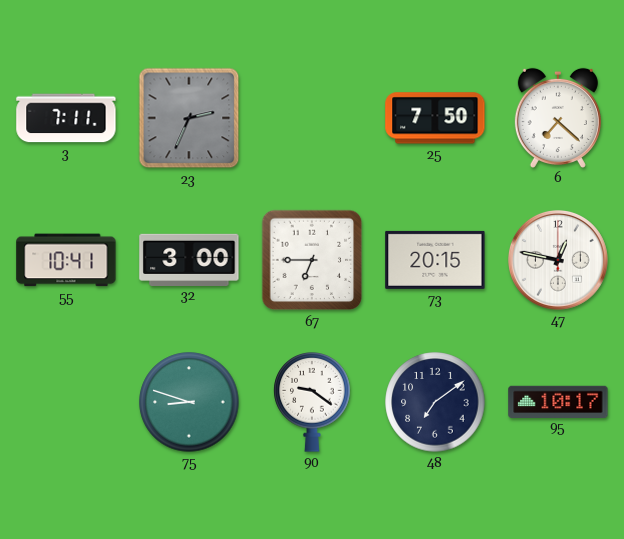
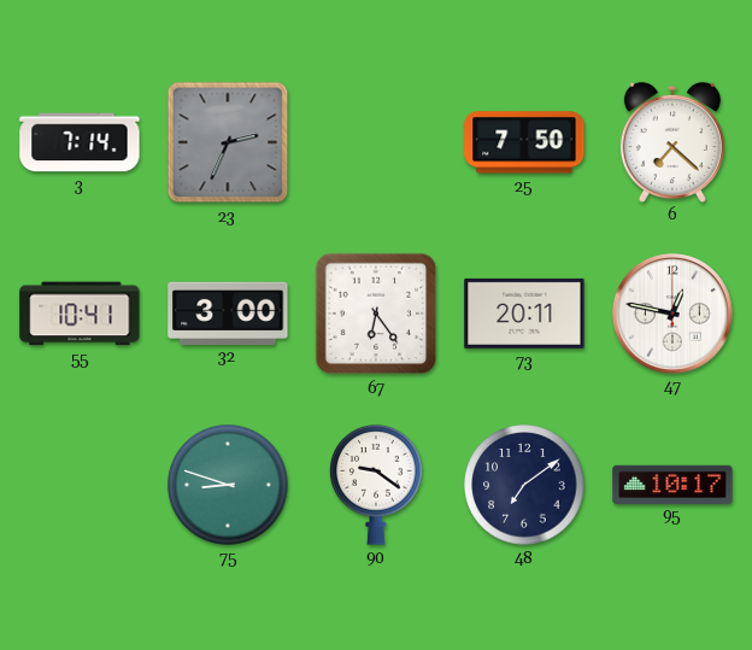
3: 7:11 -> 7:14 (80, 142)
67: 6:45 -> 6:24 (376, 314)
73: 20:15 -> 20:11 (524, 314)
